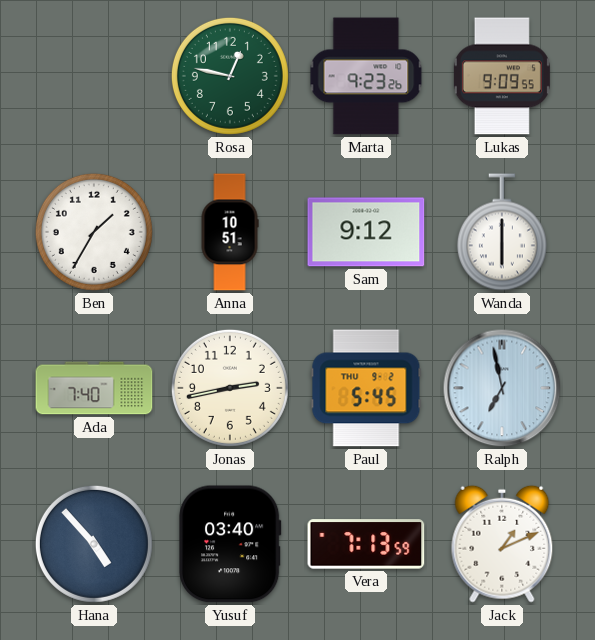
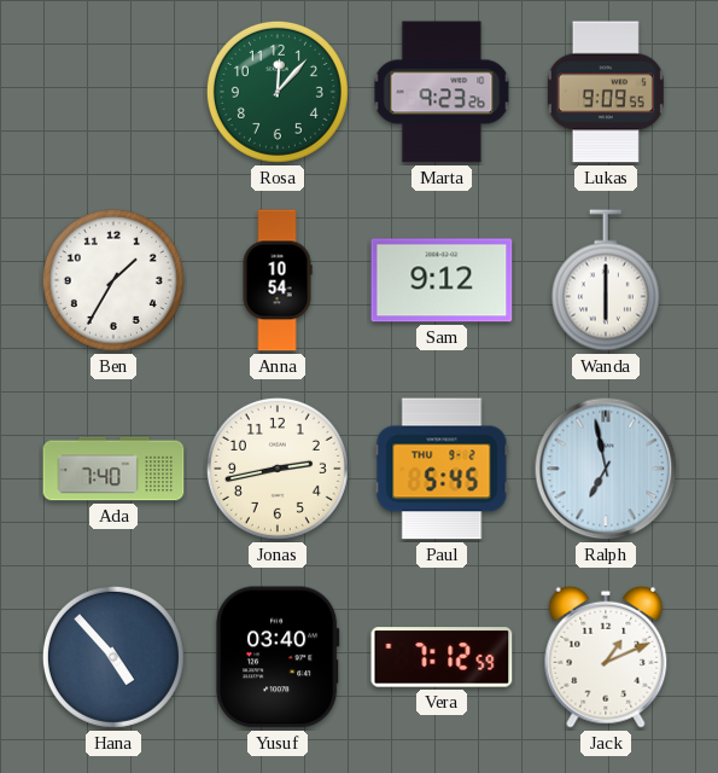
Rosa: 12:47 -> 12:07 (278, 92)
Anna: 10:51 -> 10:54 (278, 280)
Vera: 7:13 -> 7:12 (442, 657)
